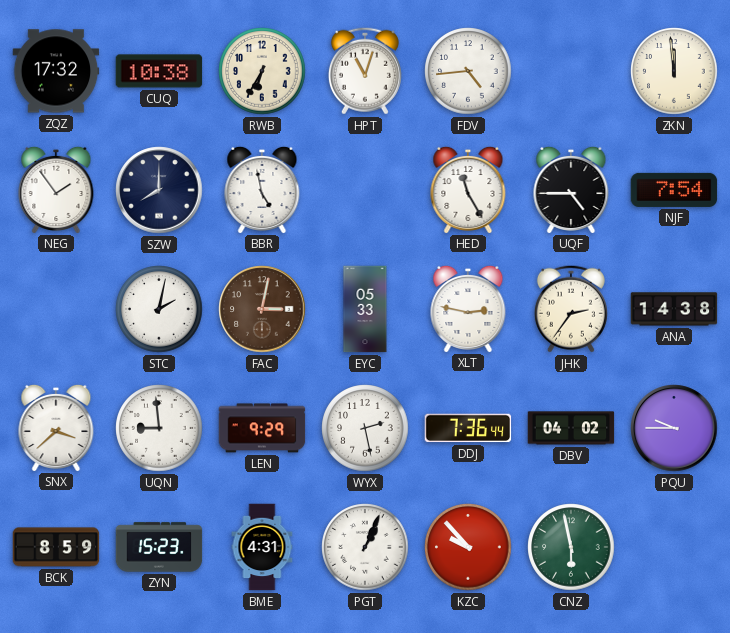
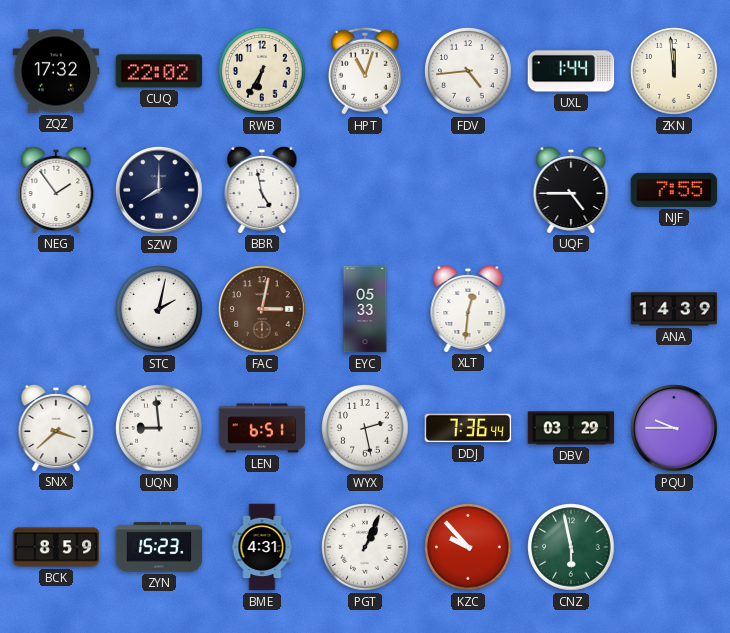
CUQ: 10:38 -> 22:02 (159, 71)
UXL: none -> 1:44 (571, 71)
HED: 11:25 -> none (468, 189)
NJF: 7:54 -> 7:55 (674, 190)
XLT: 2:47 -> 12:31 (468, 308)
JHK: 2:36 -> none (571, 309)
ANA: 14:38 -> 14:39 (674, 309)
LEN: 9:29 -> 6:51 (262, 428)
DBV: 04:02 -> 03:29 (571, 428)
